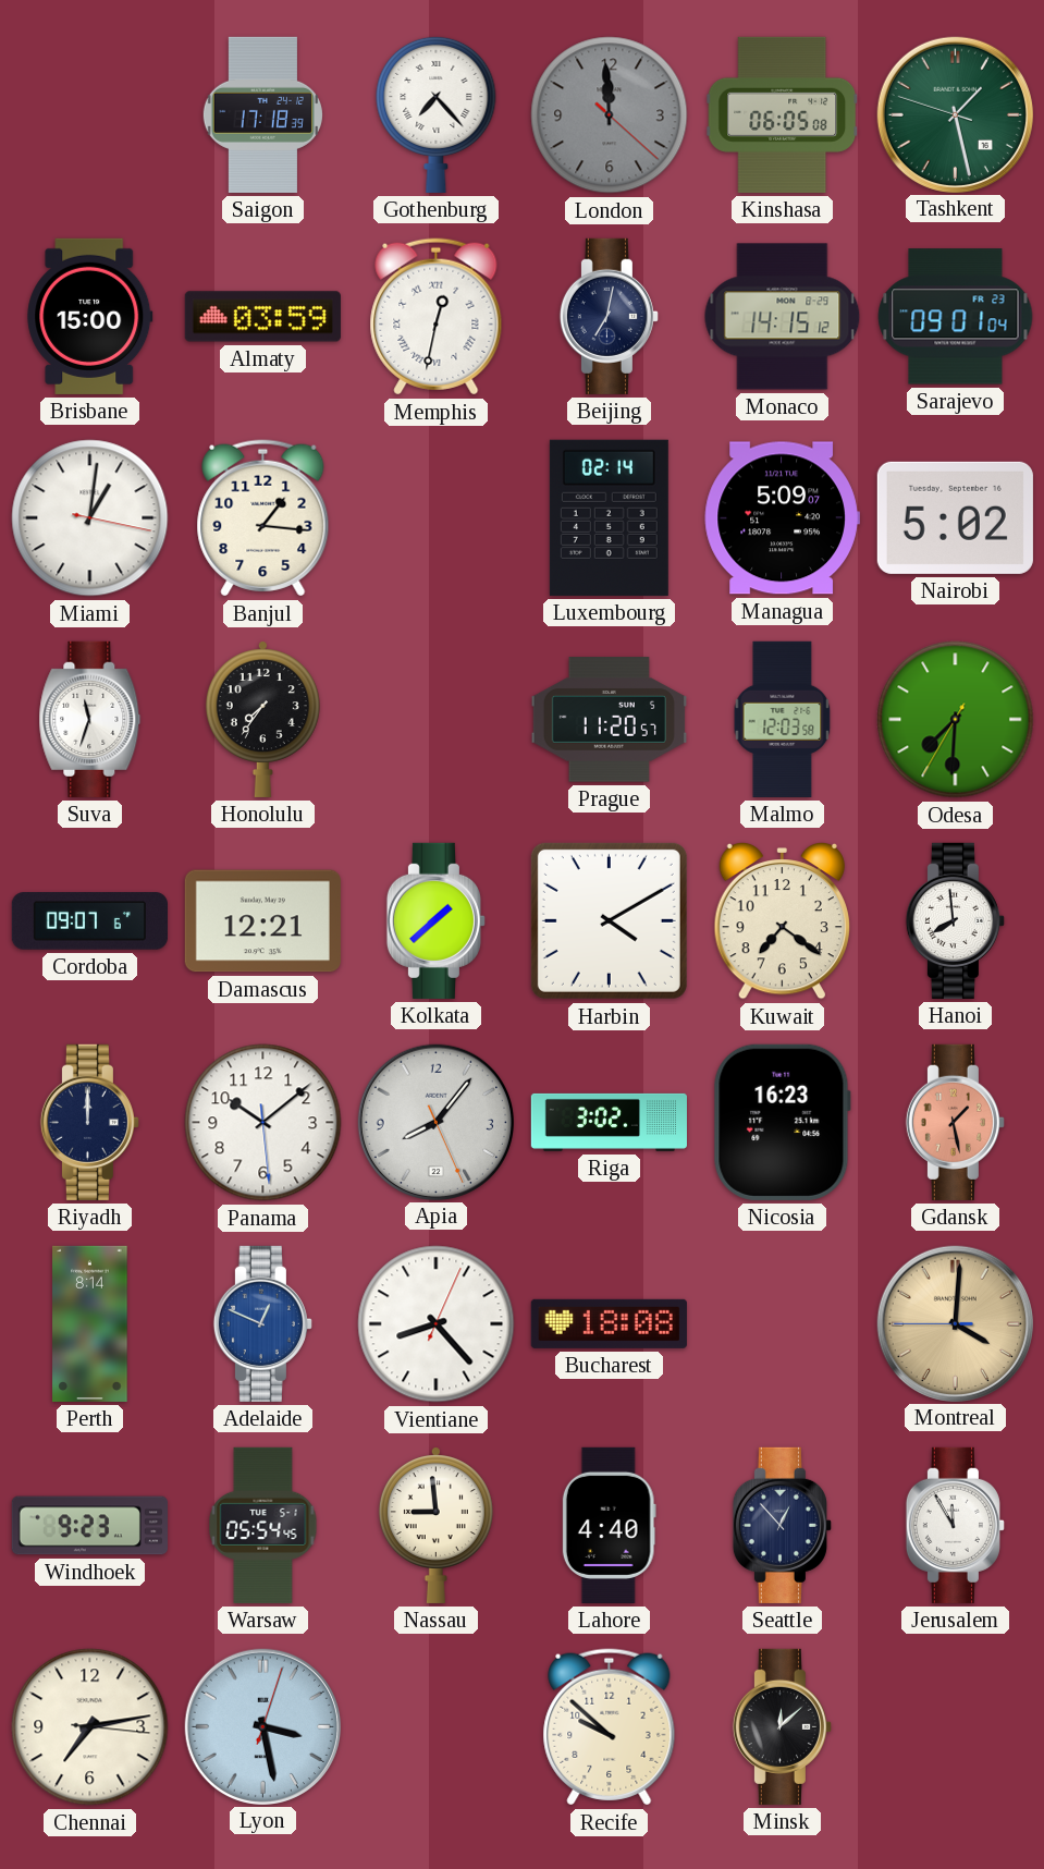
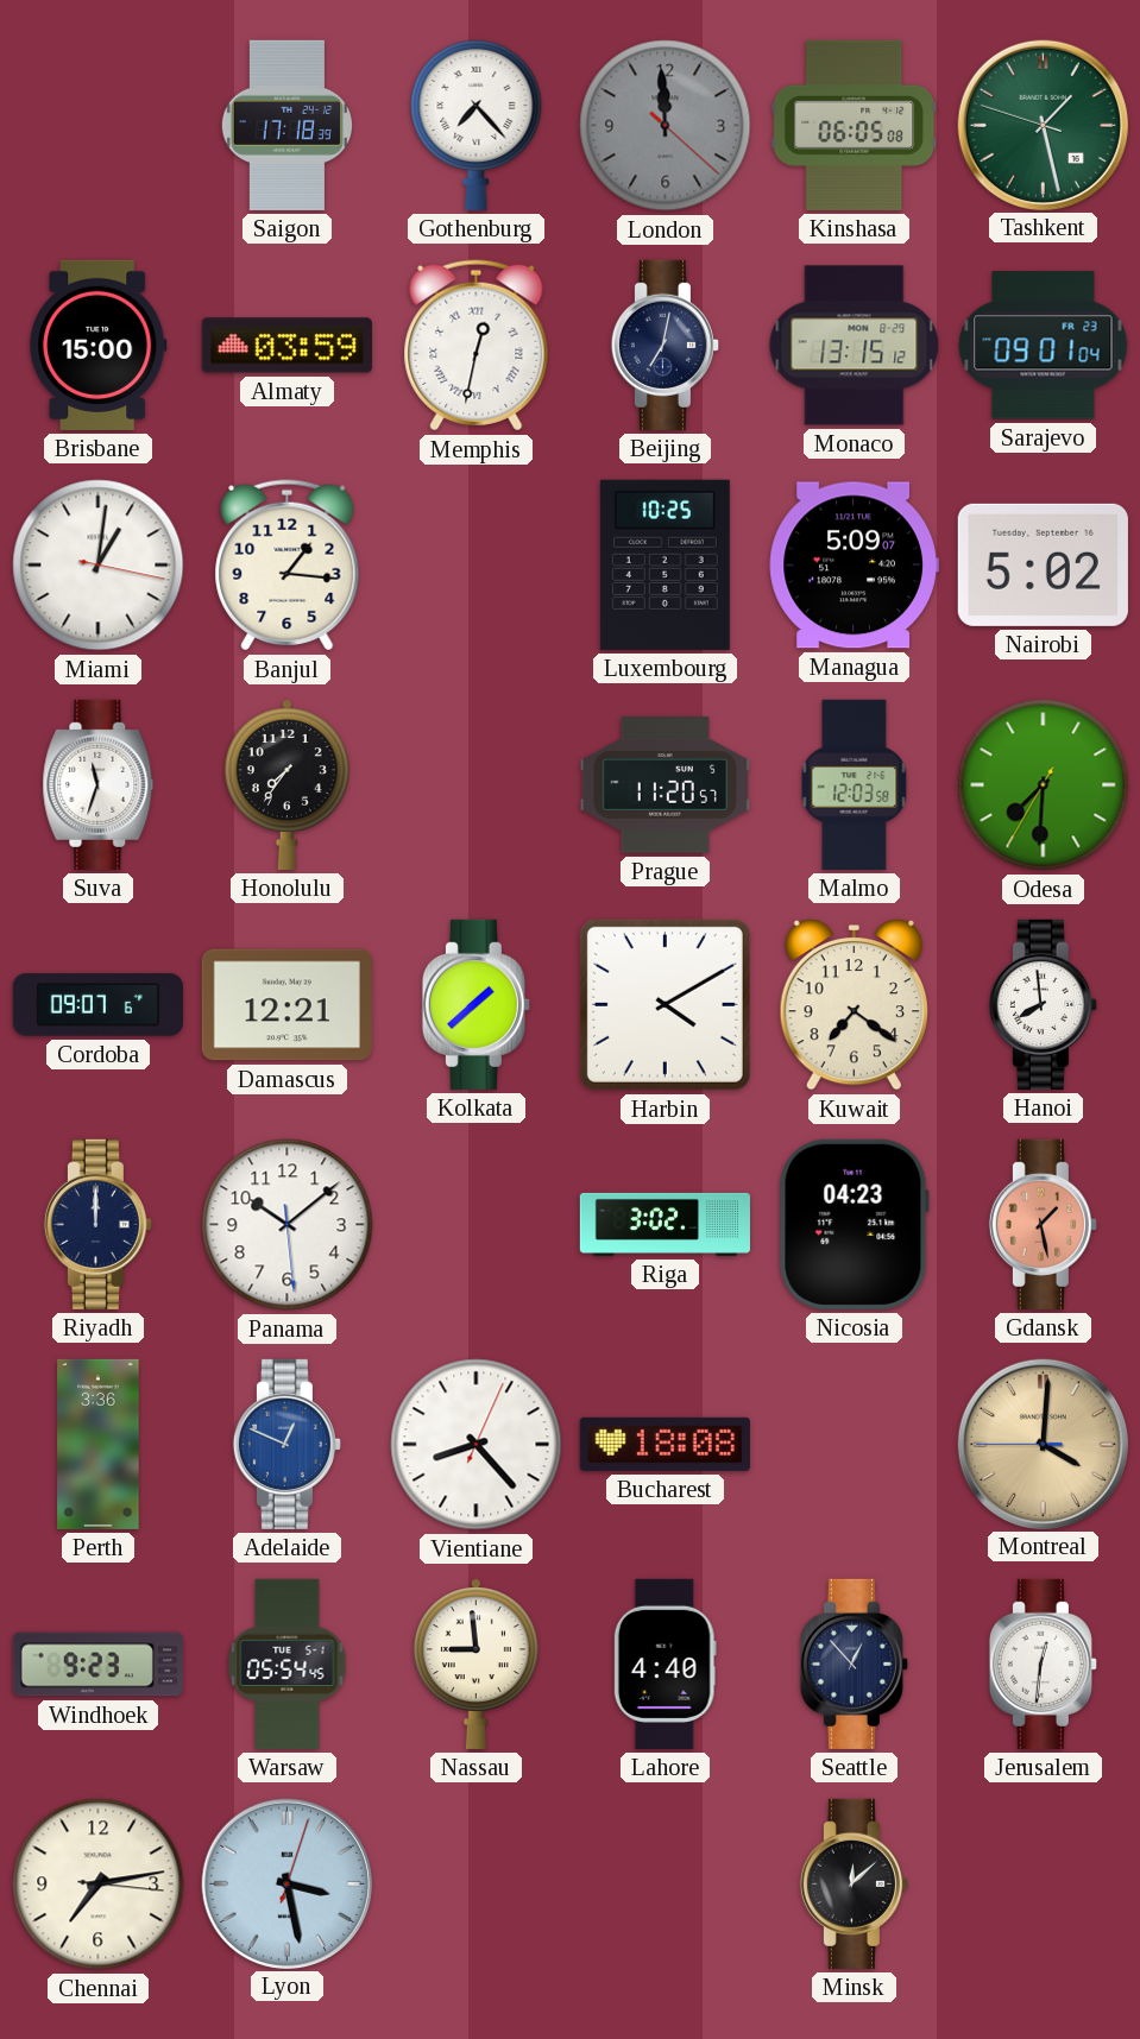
Monaco: 14:15 -> 13:15 (855, 346)
Luxembourg: 02:14 -> 10:25 (665, 564)
Apia: 8:06 -> none (435, 1122)
Nicosia: 16:23 -> 04:23 (854, 1224)
Perth: 8:14 -> 3:36 (99, 1444)
Jerusalem: 11:55 -> 12:31 (1043, 1664)
Recife: 9:52 -> none (610, 1727)
